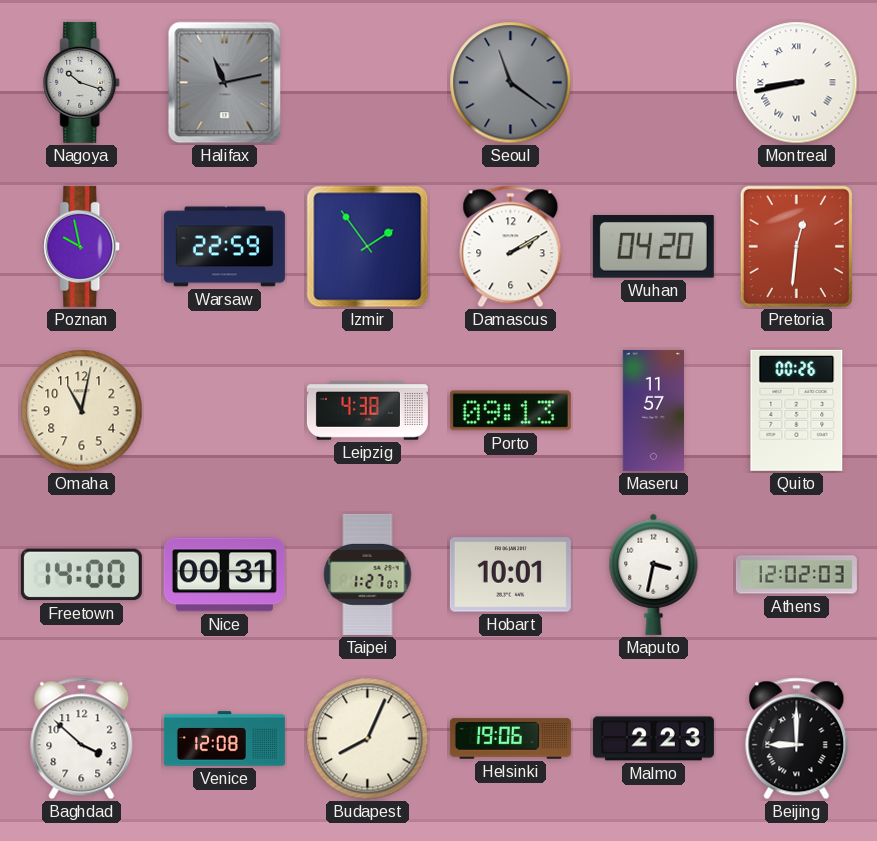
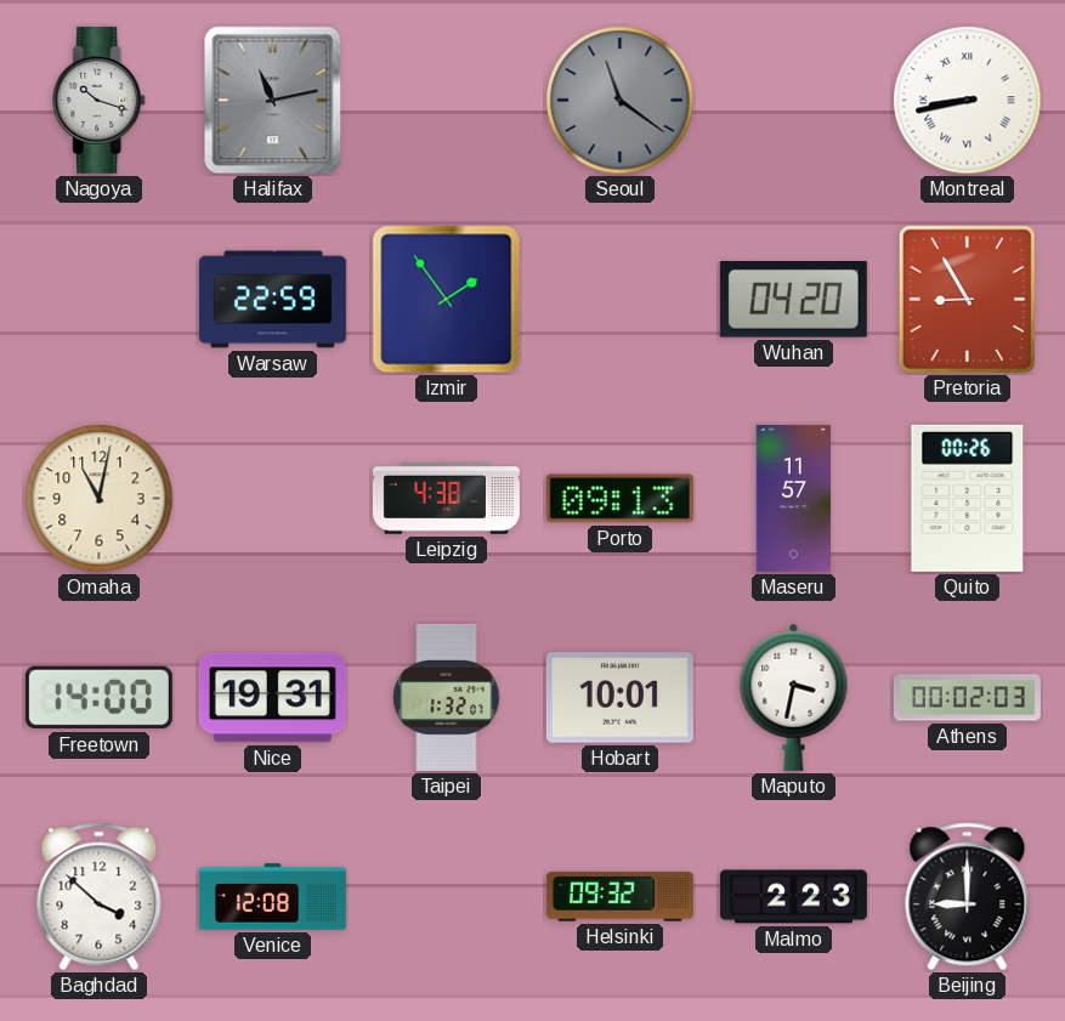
Poznan: 9:58 -> none (82, 246)
Damascus: 2:10 -> none (511, 247)
Pretoria: 12:31 -> 8:55 (967, 299)
Nice: 00:31 -> 19:31 (272, 698)
Taipei: 1:27 -> 1:32 (447, 697)
Athens: 12:02 -> 00:02 (967, 698)
Budapest: 8:04 -> none (368, 739)
Helsinki: 19:06 -> 09:32 (619, 897)
